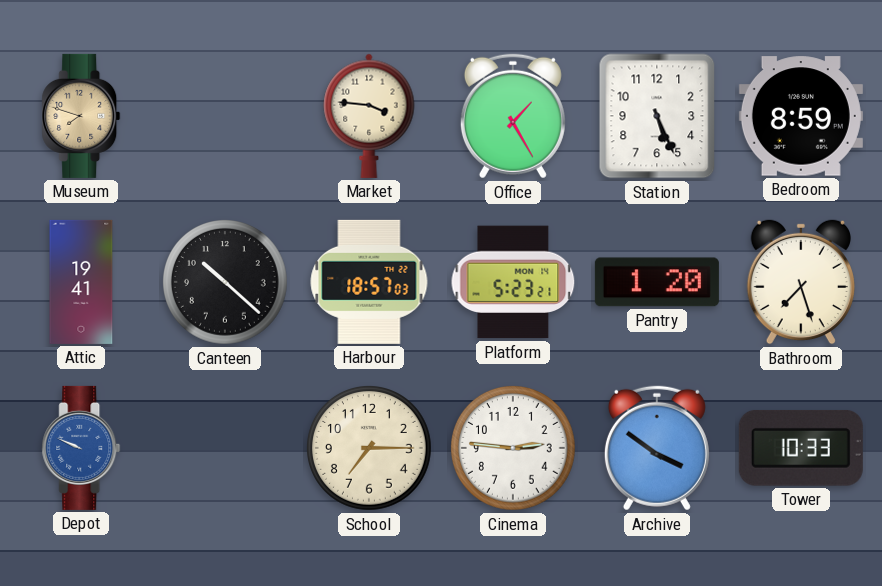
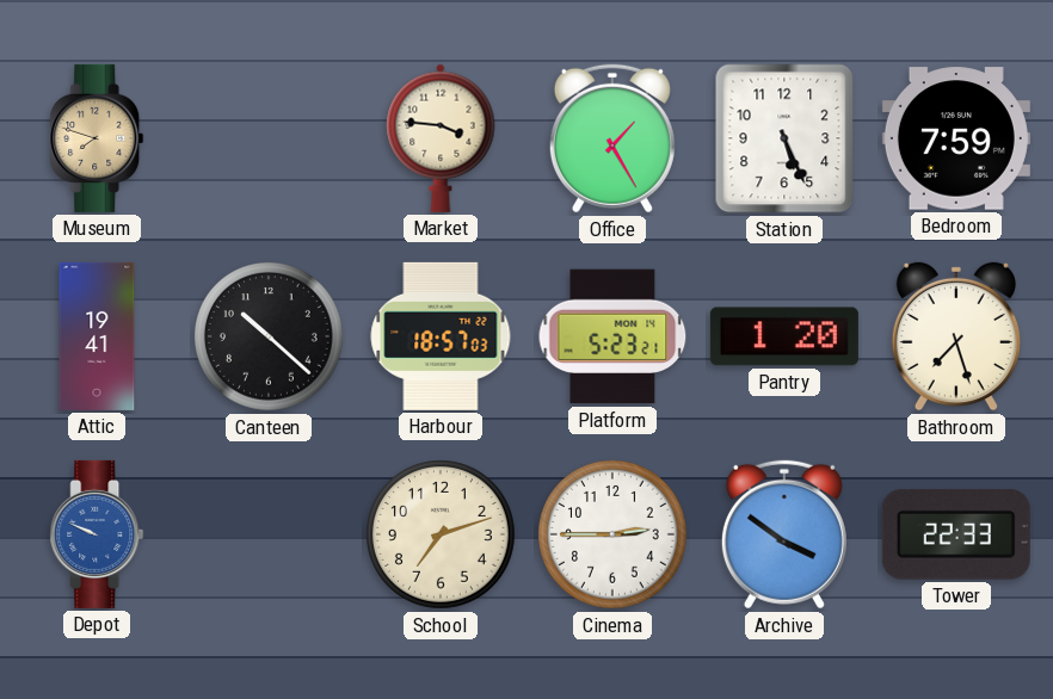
Bedroom: 8:59 -> 7:59 (956, 138)
School: 7:15 -> 7:12 (442, 536)
Cinema: 2:46 -> 2:45 (614, 536)
Tower: 10:33 -> 22:33 (956, 534)
